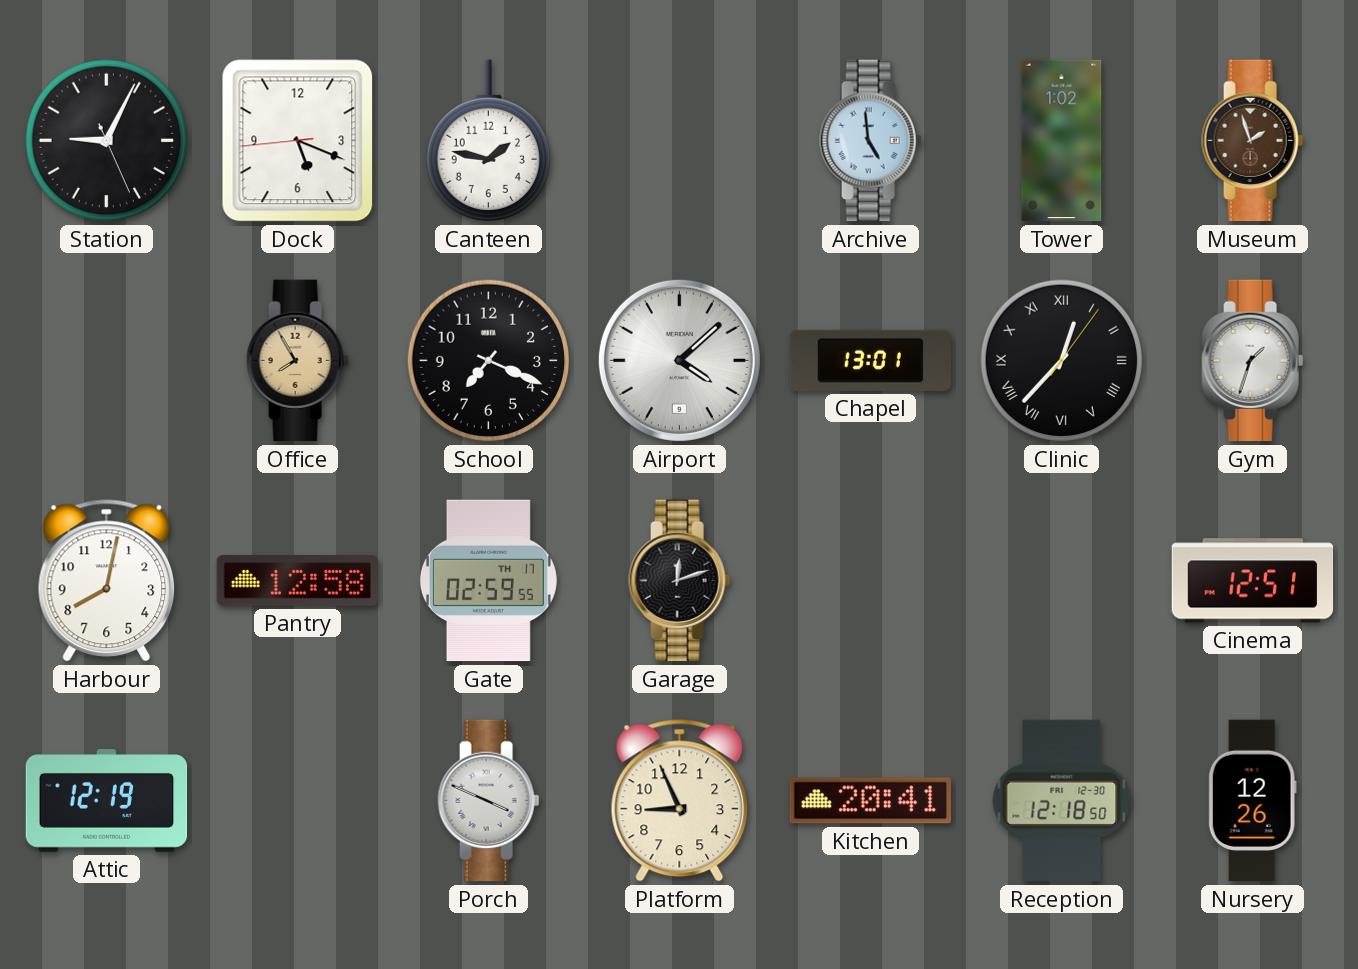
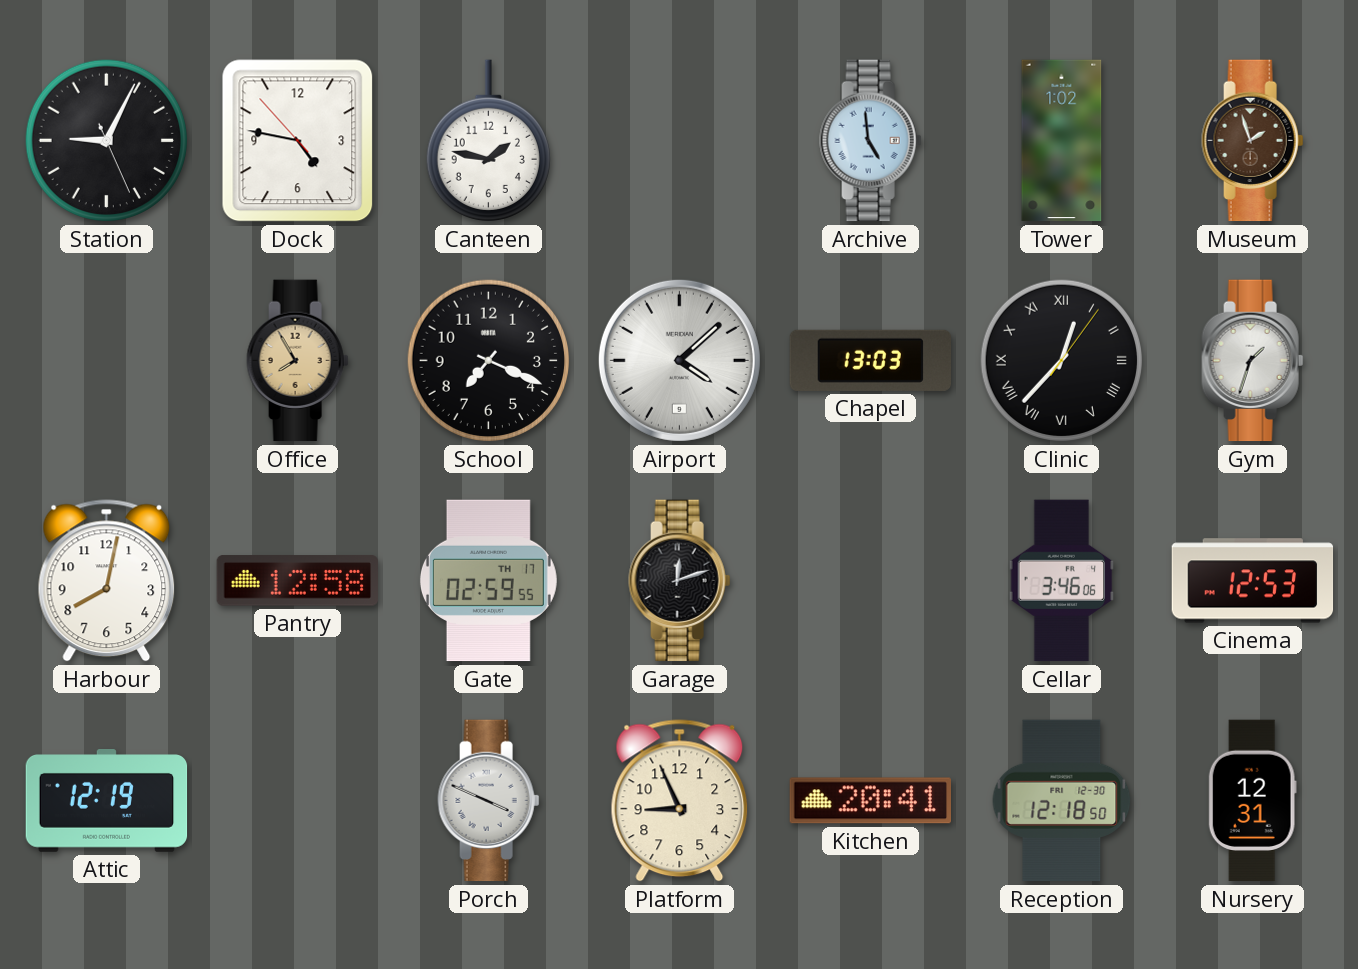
Dock: 5:18 -> 4:46 (298, 141)
Chapel: 13:01 -> 13:03 (870, 360)
Cellar: none -> 3:46 (1062, 581)
Cinema: 12:51 -> 12:53 (1253, 581)
Nursery: 12:26 -> 12:31 (1252, 801)
